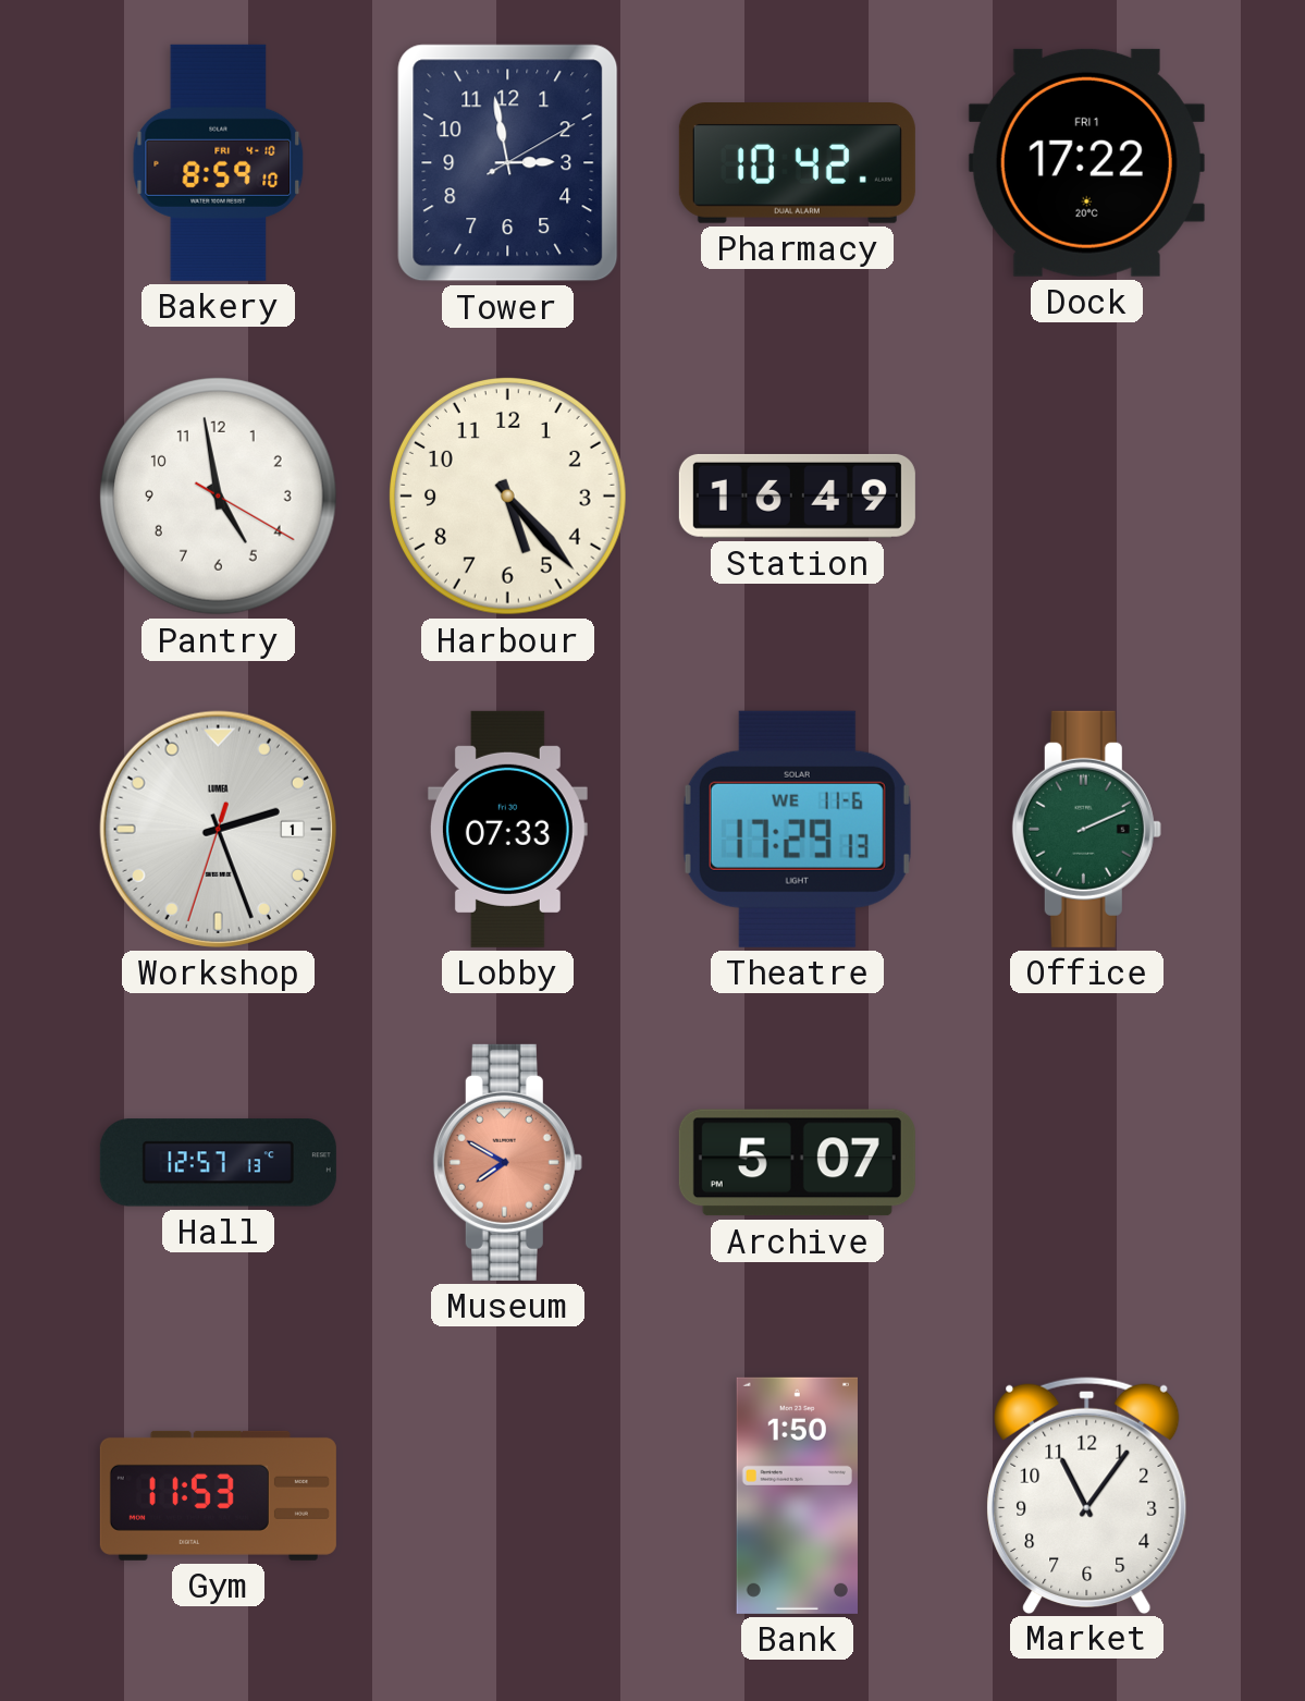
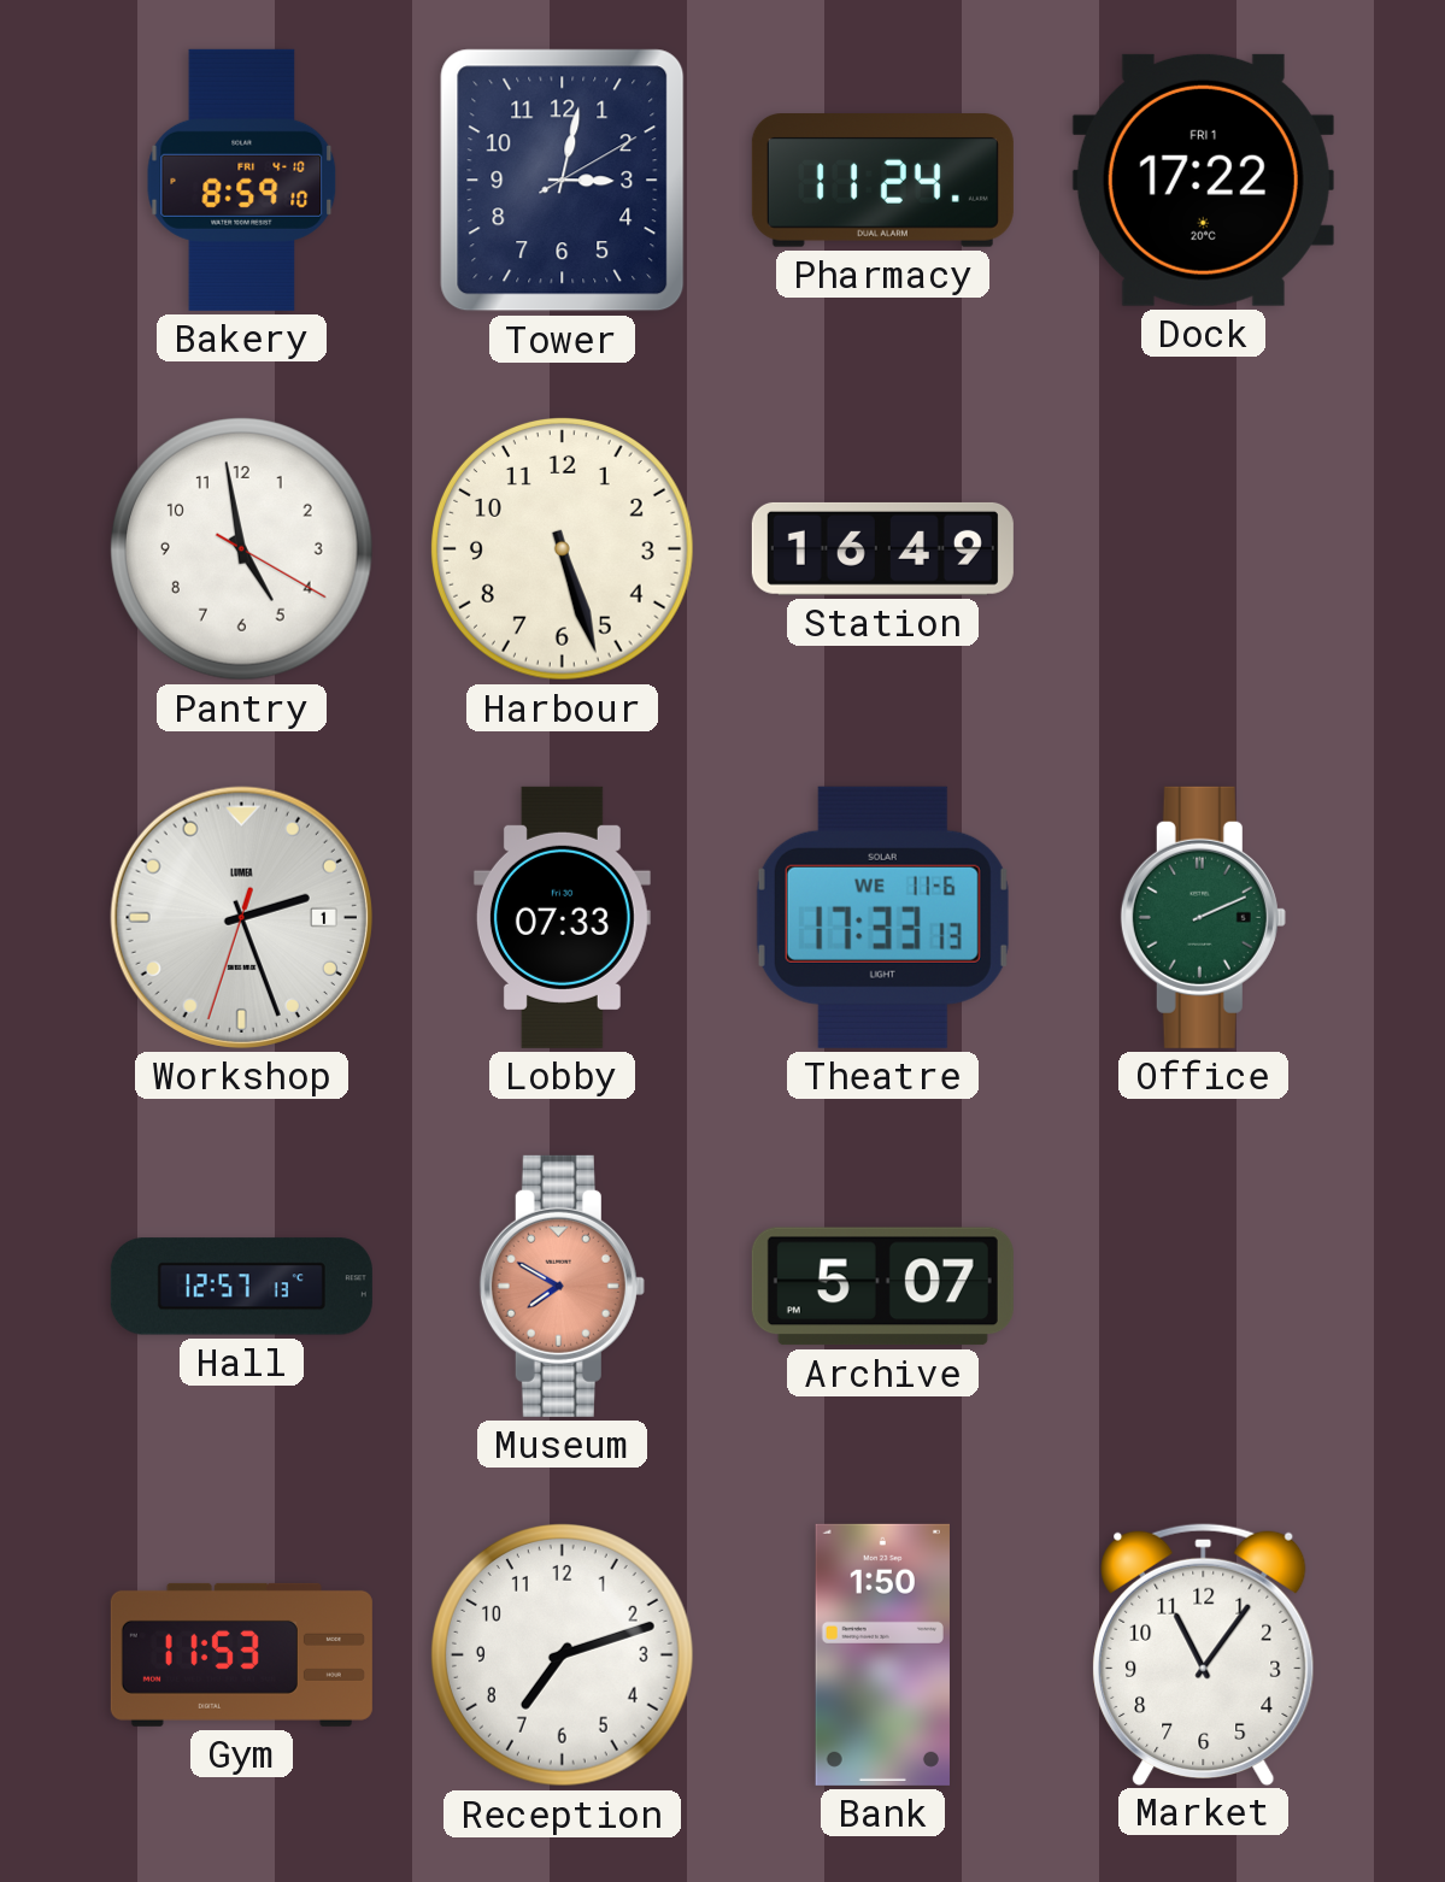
Tower: 2:58 -> 3:02 (563, 181)
Pharmacy: 10:42 -> 11:24 (882, 181)
Harbour: 5:23 -> 5:27 (563, 549)
Theatre: 17:29 -> 17:33 (882, 917)
Reception: none -> 7:12 (563, 1655)
